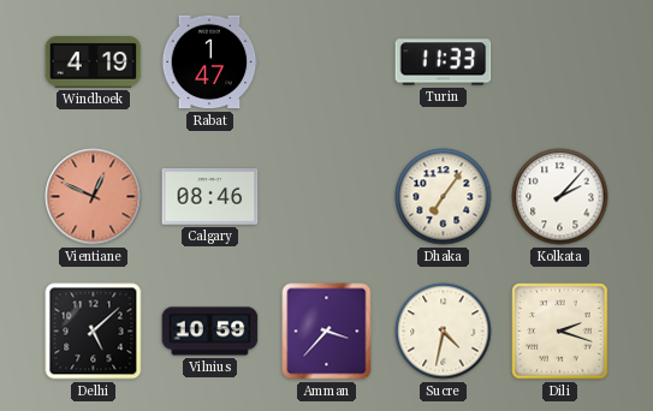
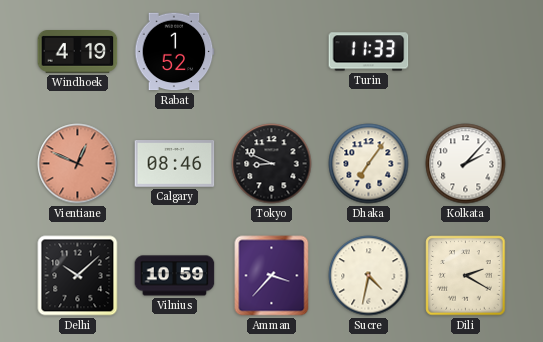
Rabat: 1:47 -> 1:52 (174, 52)
Tokyo: none -> 8:49 (272, 164)
Delhi: 5:08 -> 10:08 (78, 276)
Dili: 2:18 -> 2:20 (466, 276)
